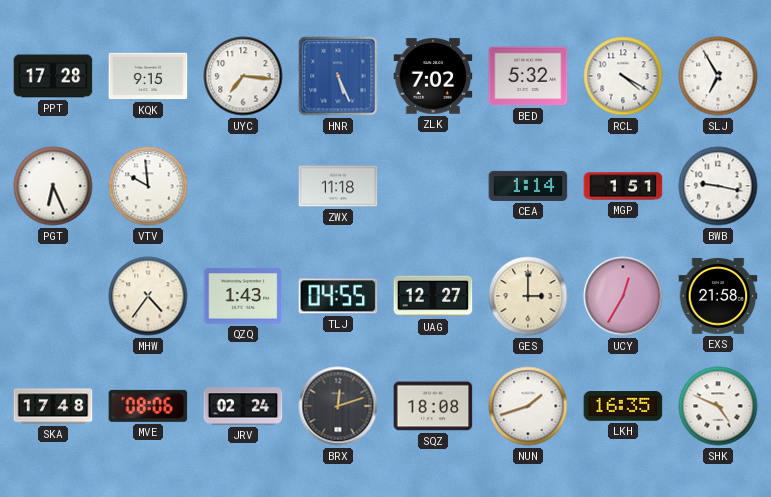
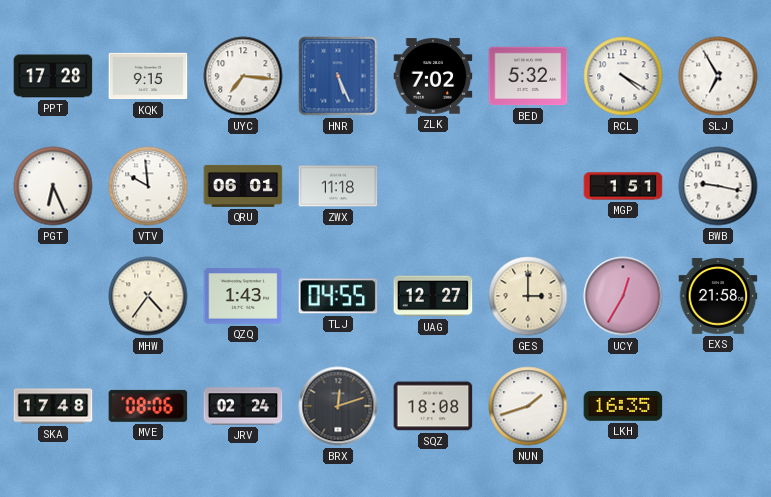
QRU: none -> 06:01 (243, 186)
CEA: 1:14 -> none (528, 186)
SHK: 4:49 -> none (718, 406)
